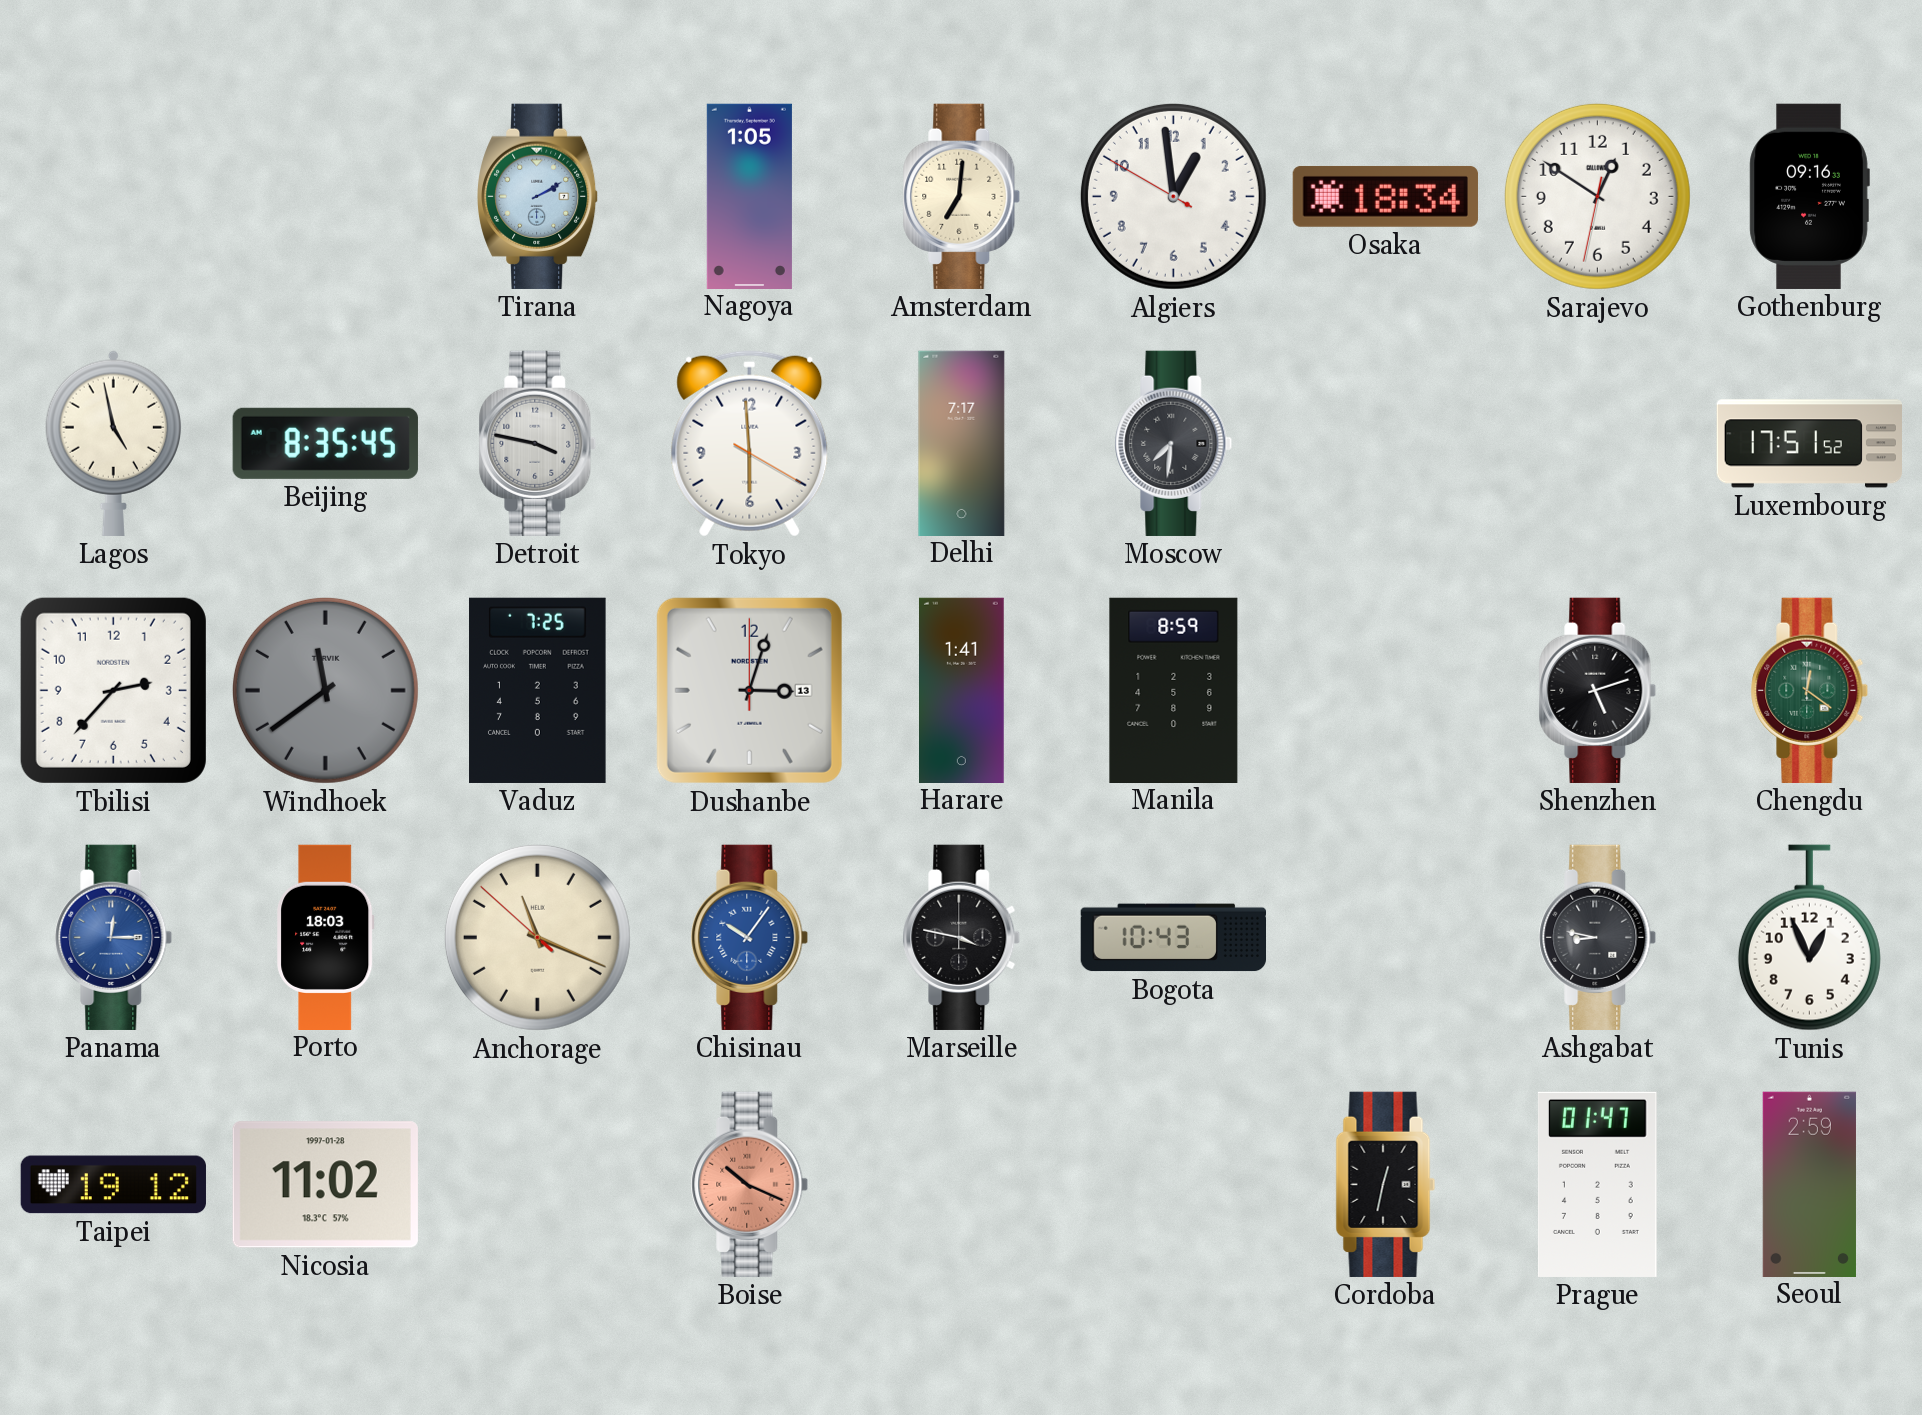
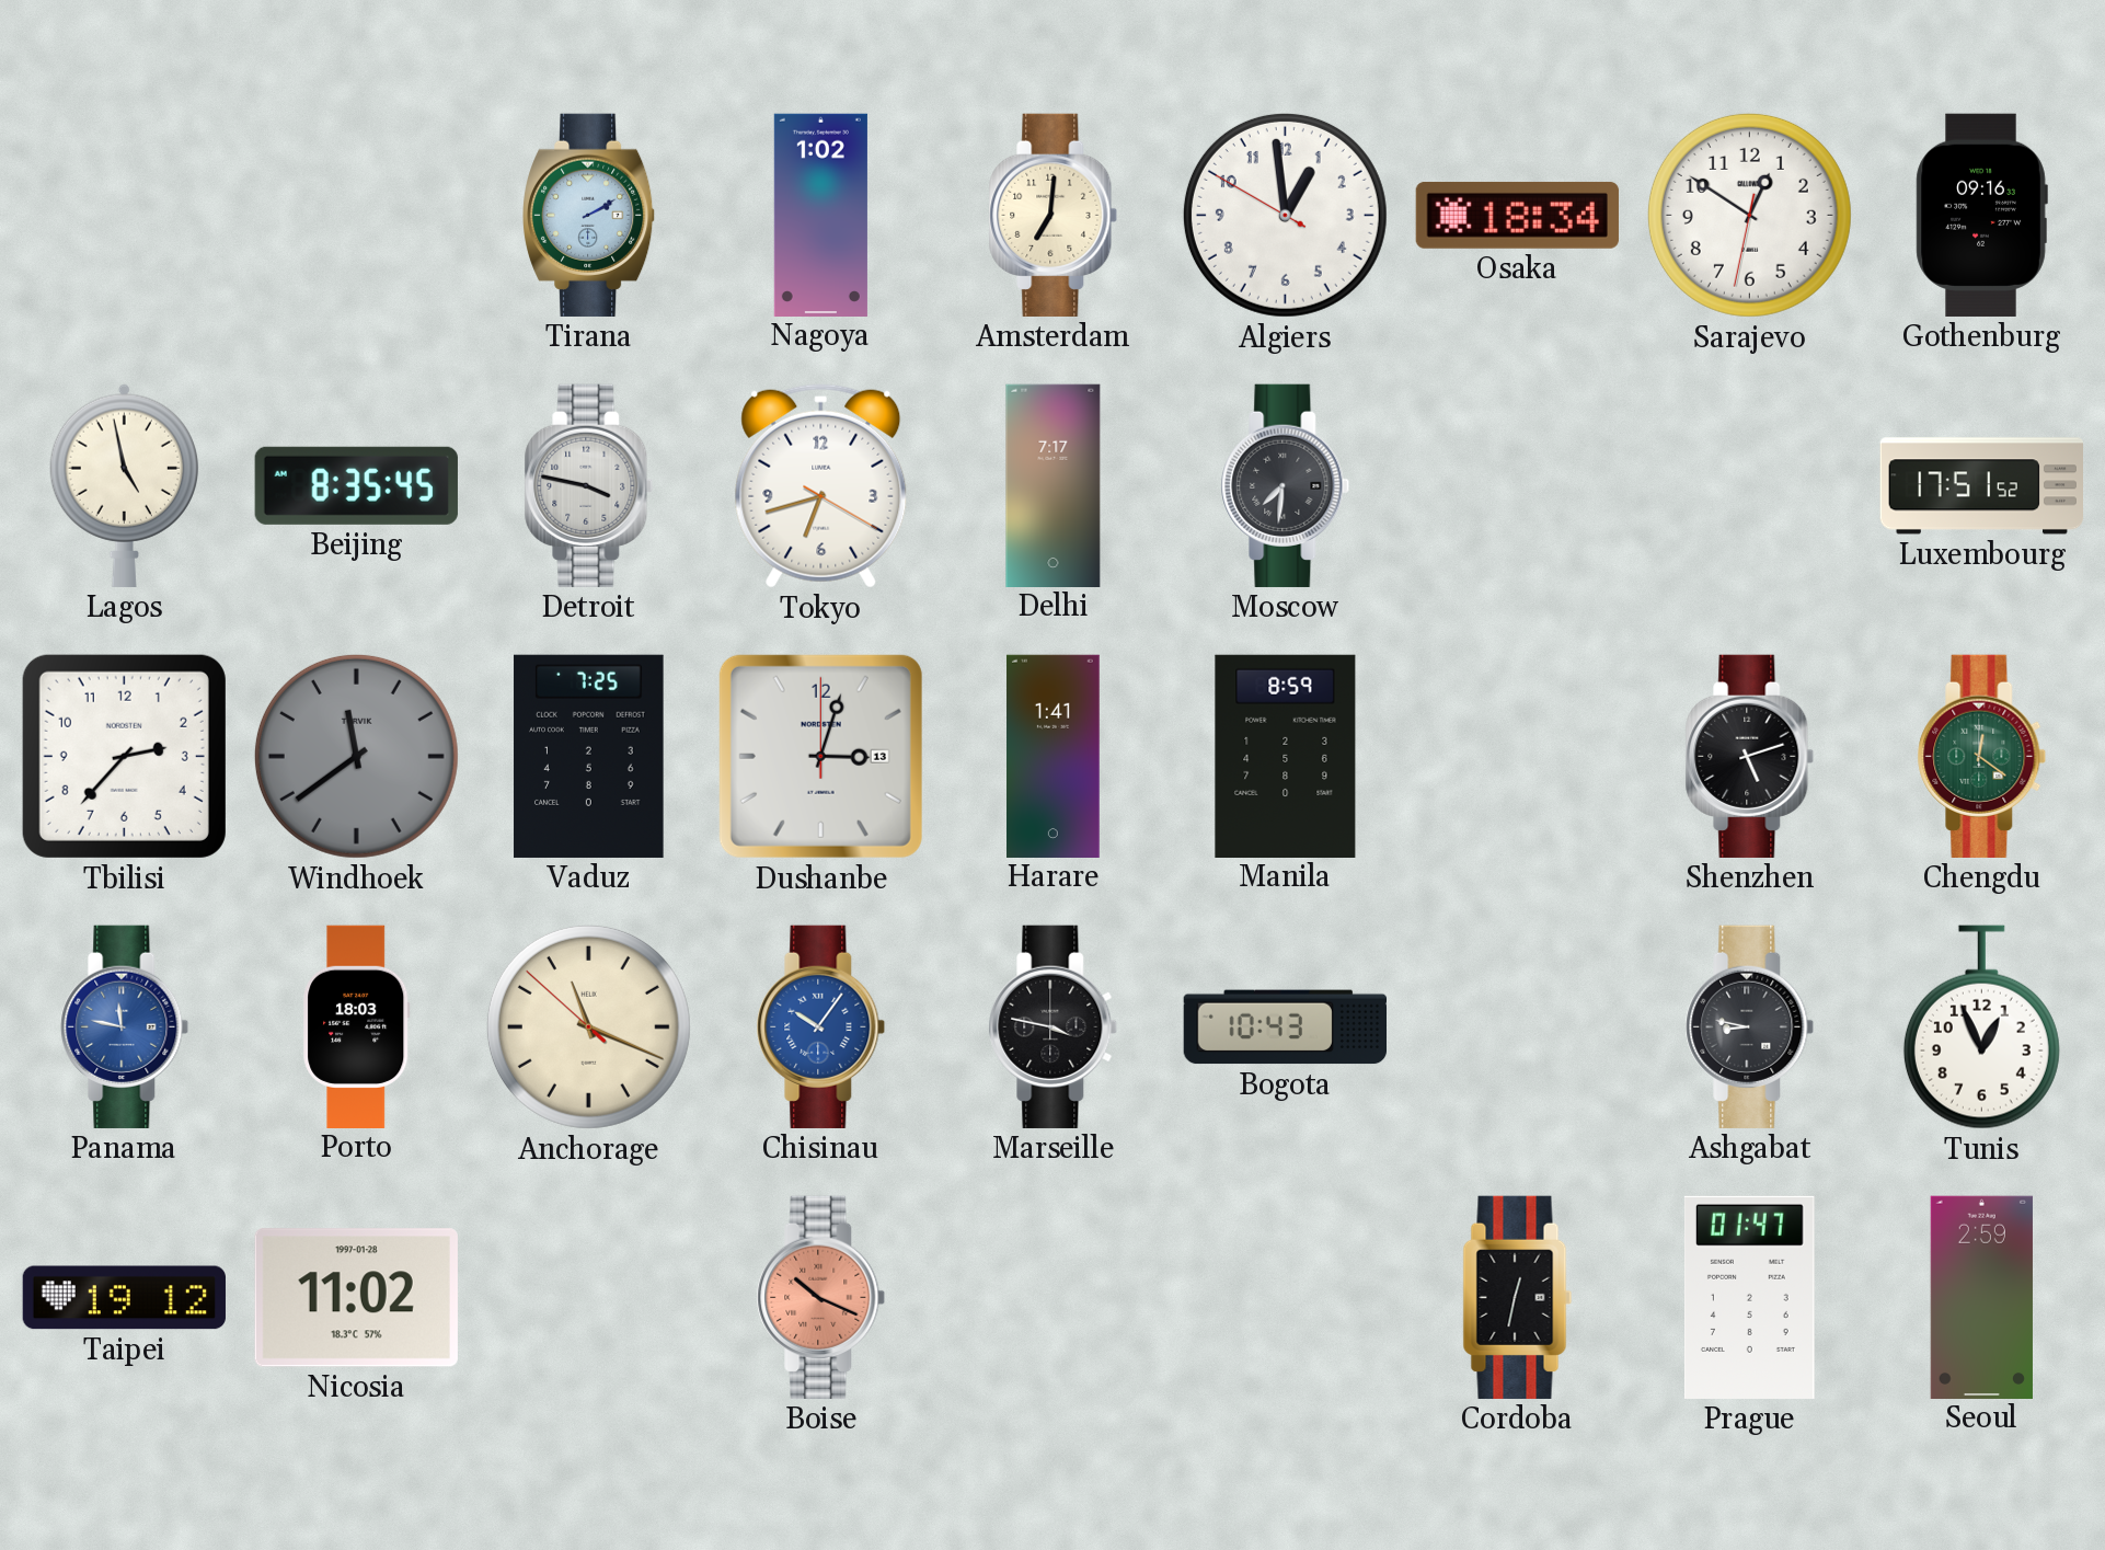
Nagoya: 1:05 -> 1:02 (820, 215)
Tokyo: 5:59 -> 6:42 (821, 485)
Panama: 12:15 -> 11:47 (125, 1026)
